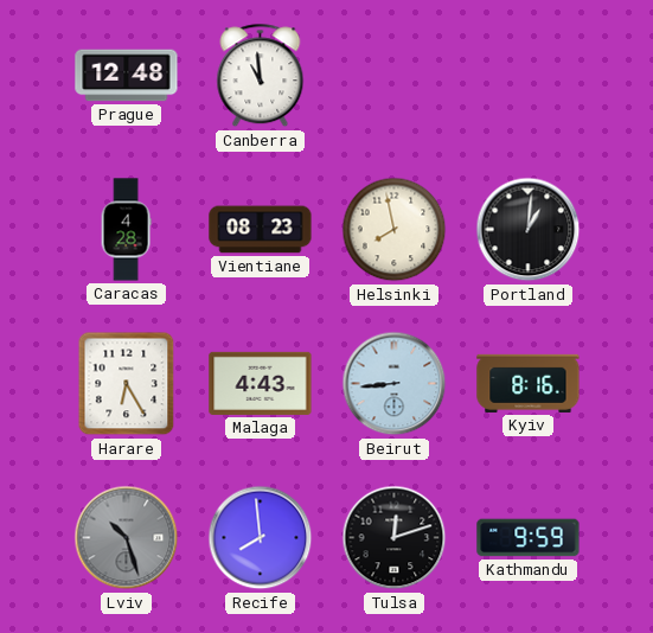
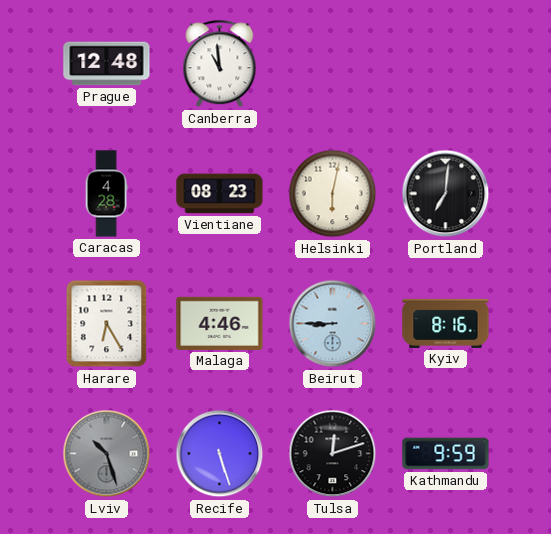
Helsinki: 7:58 -> 6:02 (333, 194)
Portland: 1:01 -> 7:01 (446, 194)
Malaga: 4:43 -> 4:46 (220, 323)
Beirut: 8:44 -> 8:45 (333, 324)
Recife: 7:59 -> 5:27 (220, 454)
